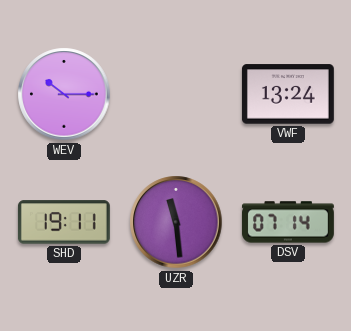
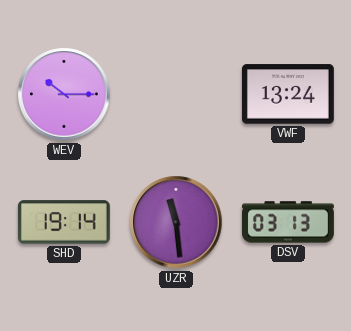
SHD: 19:11 -> 19:14 (64, 222)
DSV: 07:14 -> 03:13 (288, 222)
